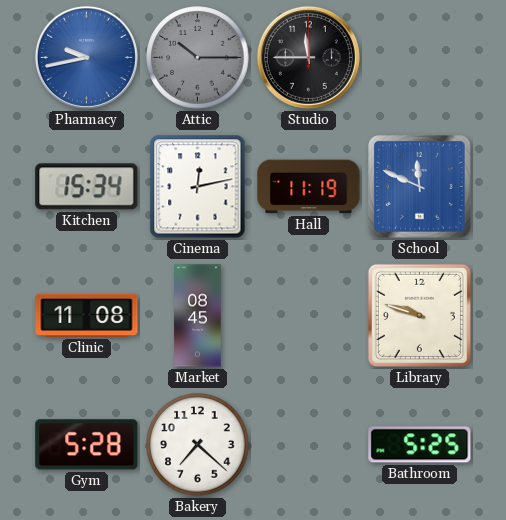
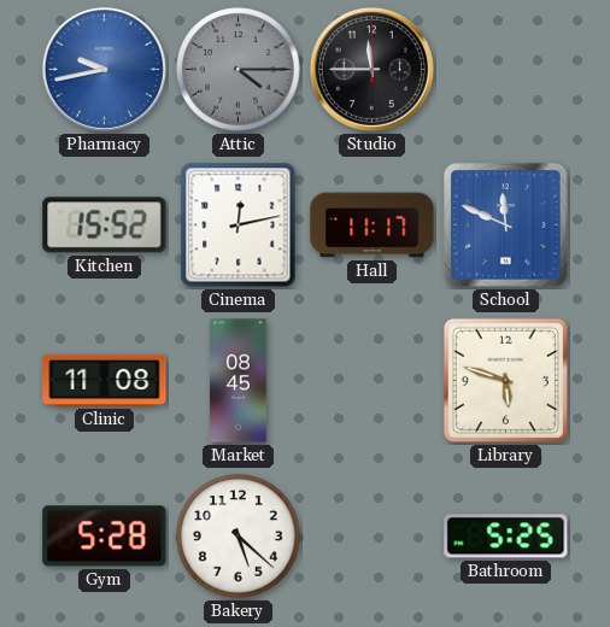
Attic: 10:15 -> 4:15 (239, 70)
Kitchen: 15:34 -> 15:52 (105, 225)
Hall: 11:19 -> 11:17 (373, 225)
Library: 9:48 -> 5:48 (505, 380)
Bakery: 7:22 -> 5:22 (239, 537)
